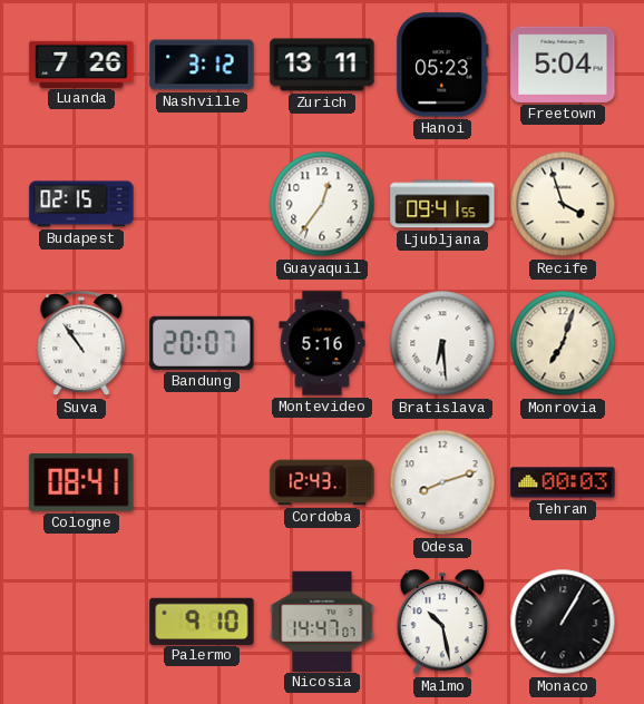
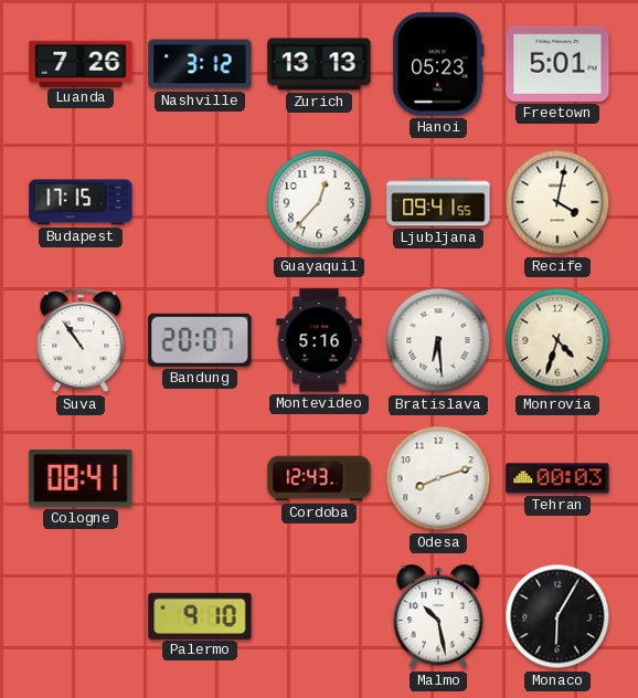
Zurich: 13:11 -> 13:13 (319, 64)
Freetown: 5:04 -> 5:01 (557, 64)
Budapest: 02:15 -> 17:15 (81, 202)
Guayaquil: 12:36 -> 12:37 (319, 202)
Recife: 3:57 -> 4:02 (557, 202)
Monrovia: 7:03 -> 4:33 (557, 340)
Nicosia: 14:47 -> none (322, 620)
Monaco: 1:05 -> 6:05 (557, 616)
